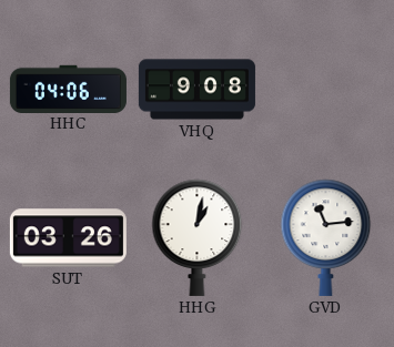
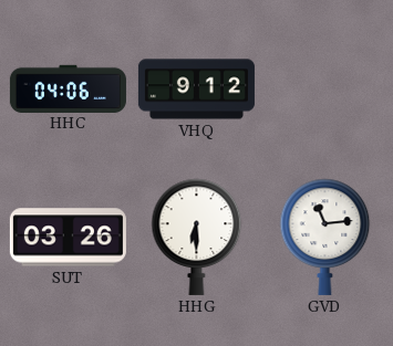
VHQ: 9:08 -> 9:12 (196, 90)
HHG: 1:02 -> 6:30 (197, 237)
